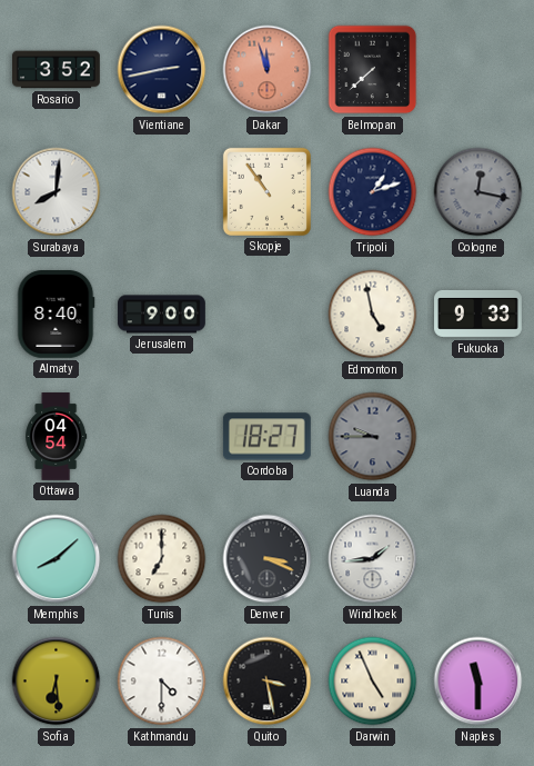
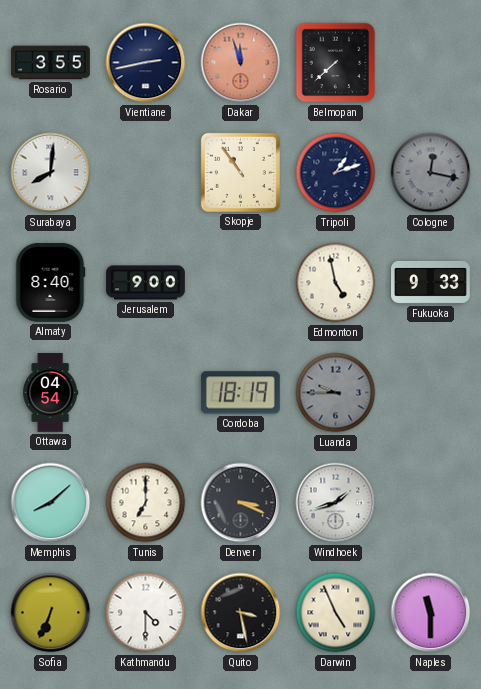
Rosario: 3:52 -> 3:55 (51, 63)
Cordoba: 18:27 -> 18:19 (240, 393)
Windhoek: 1:44 -> 1:42 (336, 503)
Sofia: 6:29 -> 6:34 (51, 613)
